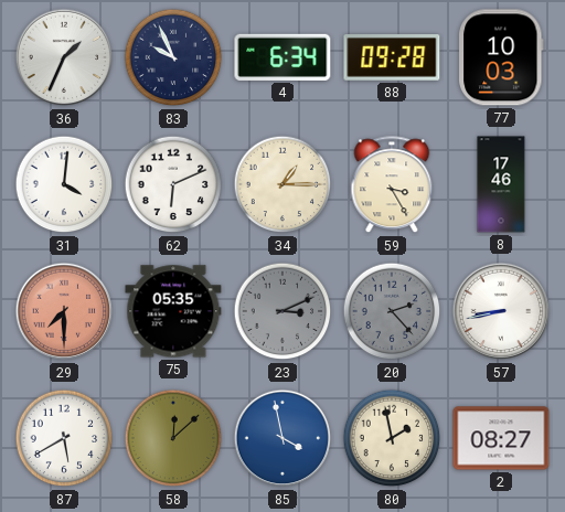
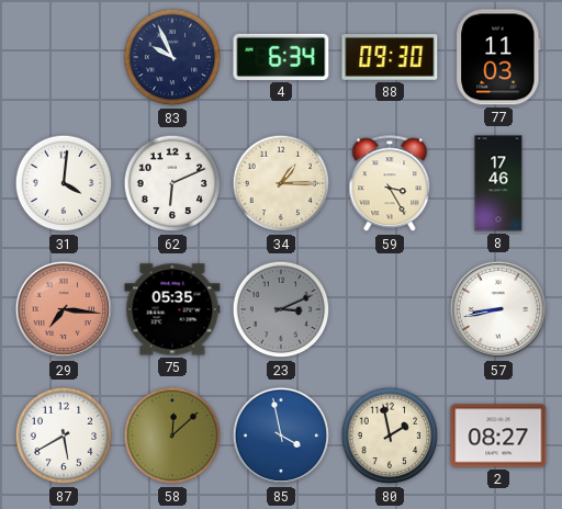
36: 1:34 -> none (64, 57)
88: 09:28 -> 09:30 (390, 58)
77: 10:03 -> 11:03 (498, 57)
29: 7:30 -> 7:16 (64, 309)
20: 2:23 -> none (392, 311)
